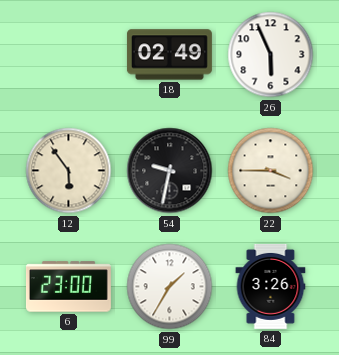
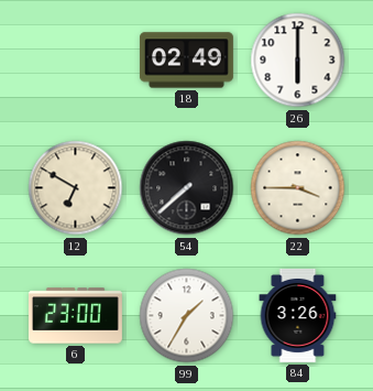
26: 5:56 -> 6:00 (298, 61)
12: 5:54 -> 6:50 (76, 188)
54: 9:32 -> 7:38 (187, 188)
